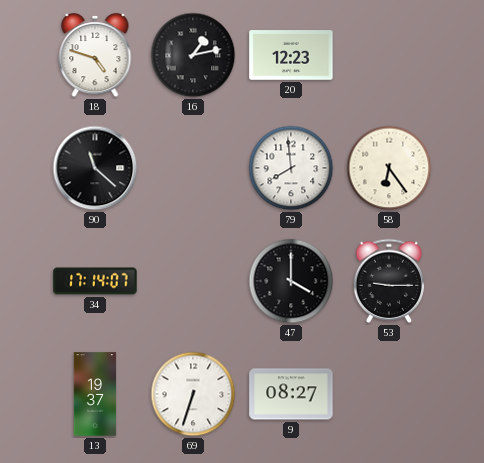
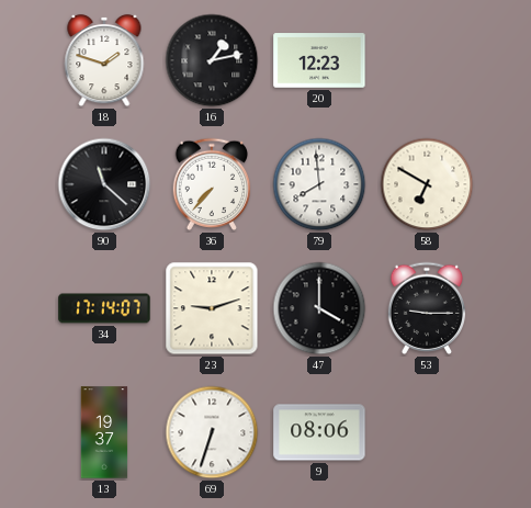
18: 4:48 -> 1:48 (104, 60)
36: none -> 7:37 (212, 184)
58: 6:24 -> 6:50 (427, 184)
23: none -> 9:12 (212, 308)
9: 08:27 -> 08:06 (319, 432)
